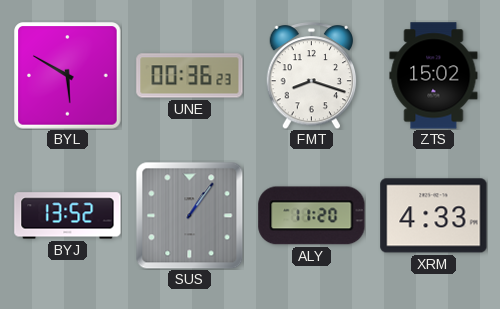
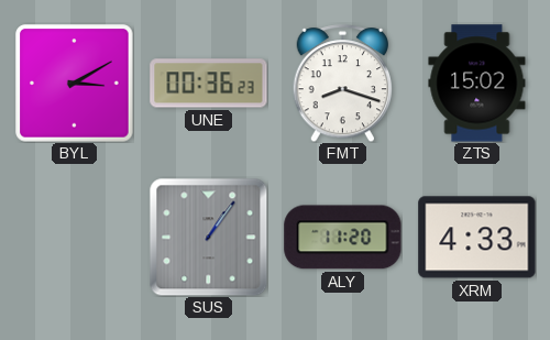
BYL: 5:50 -> 3:10 (75, 84)
BYJ: 13:52 -> none (68, 216)
